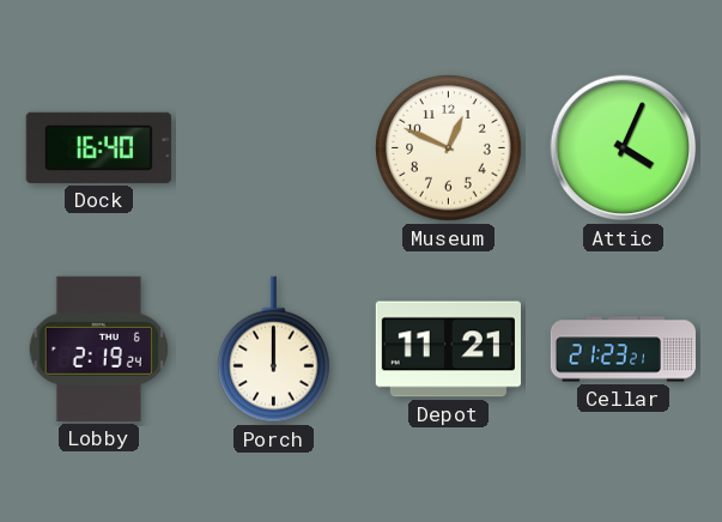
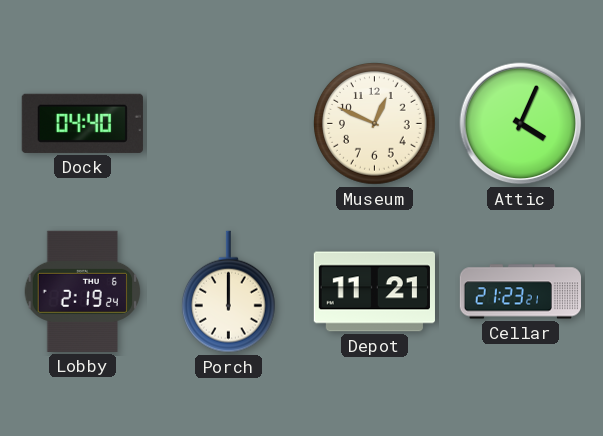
Dock: 16:40 -> 04:40 (82, 123)
